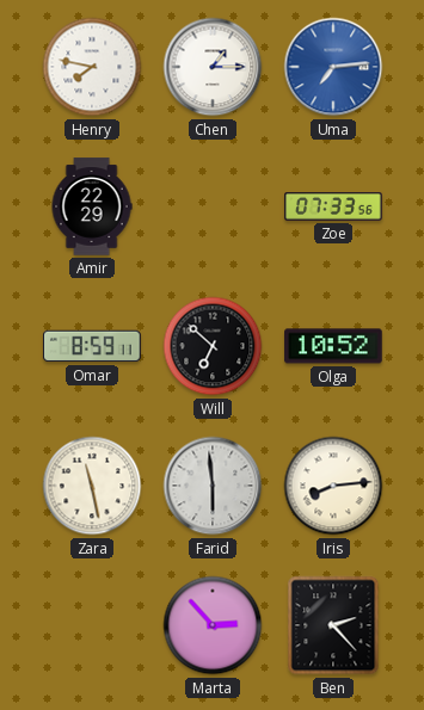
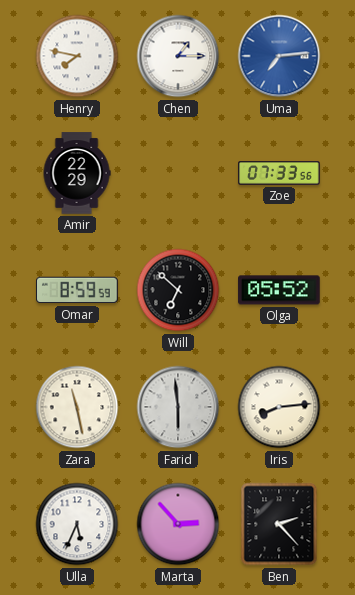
Omar: 8:59:11 -> 8:59:59 (78, 290)
Olga: 10:52 -> 05:52 (279, 290)
Ulla: none -> 5:34 (77, 524)
